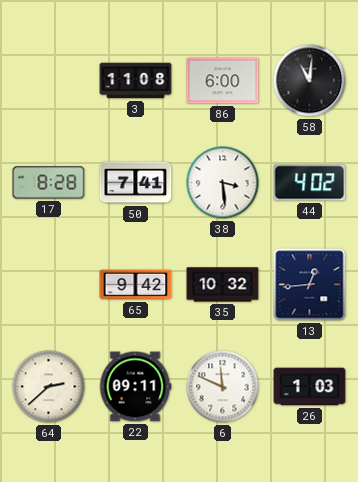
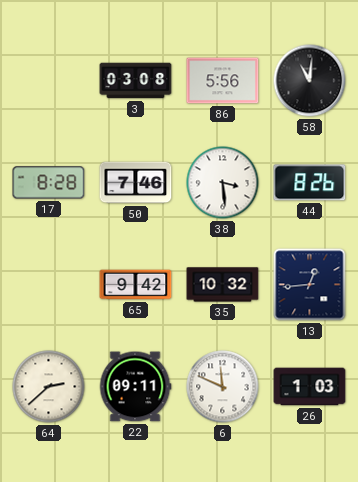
3: 11:08 -> 03:08 (136, 81)
86: 6:00 -> 5:56 (223, 81)
50: 7:41 -> 7:46 (136, 183)
44: 4:02 -> 8:26 (310, 183)
